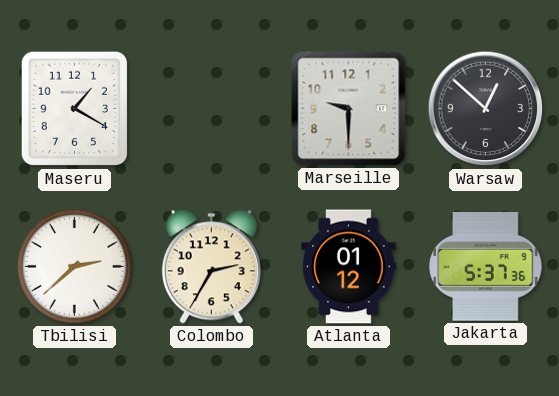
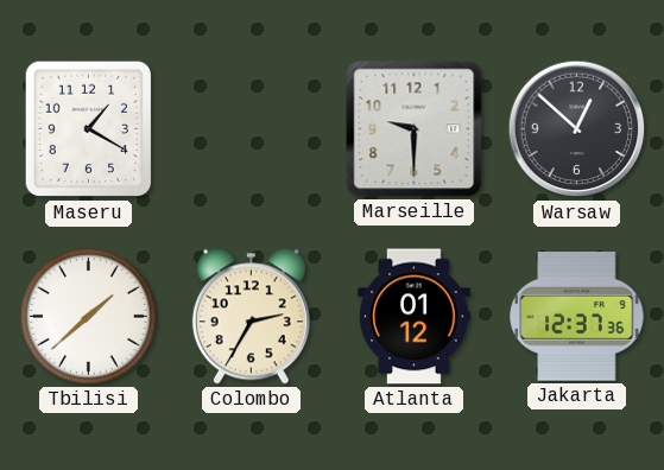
Tbilisi: 2:38 -> 1:38 (88, 316)
Jakarta: 5:37 -> 12:37 (577, 317)
